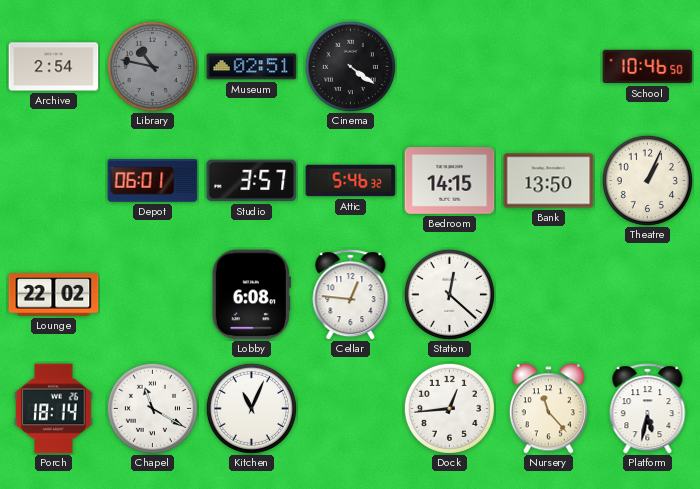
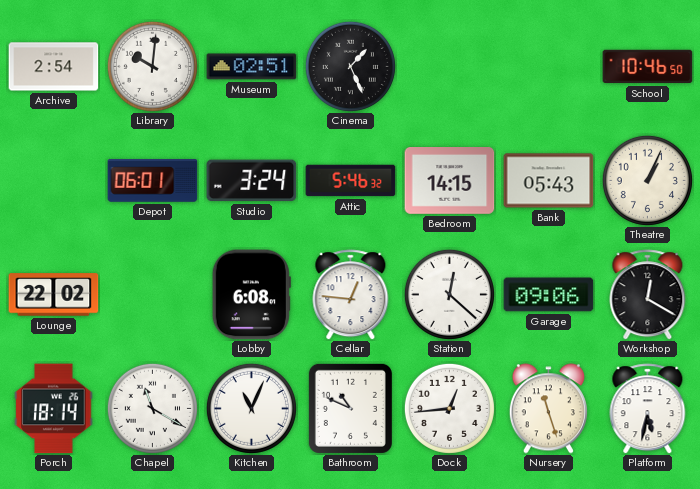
Library: 10:47 -> 10:01 (152, 66)
Library dial: grey -> white (152, 66)
Cinema: 4:21 -> 1:26 (350, 66)
Studio: 3:57 -> 3:24 (252, 181)
Bank: 13:50 -> 05:43 (549, 181)
Garage: none -> 09:06 (549, 295)
Workshop: none -> 12:20 (648, 295)
Bathroom: none -> 10:49 (350, 408)
Nursery: 11:23 -> 11:27 (548, 409)
